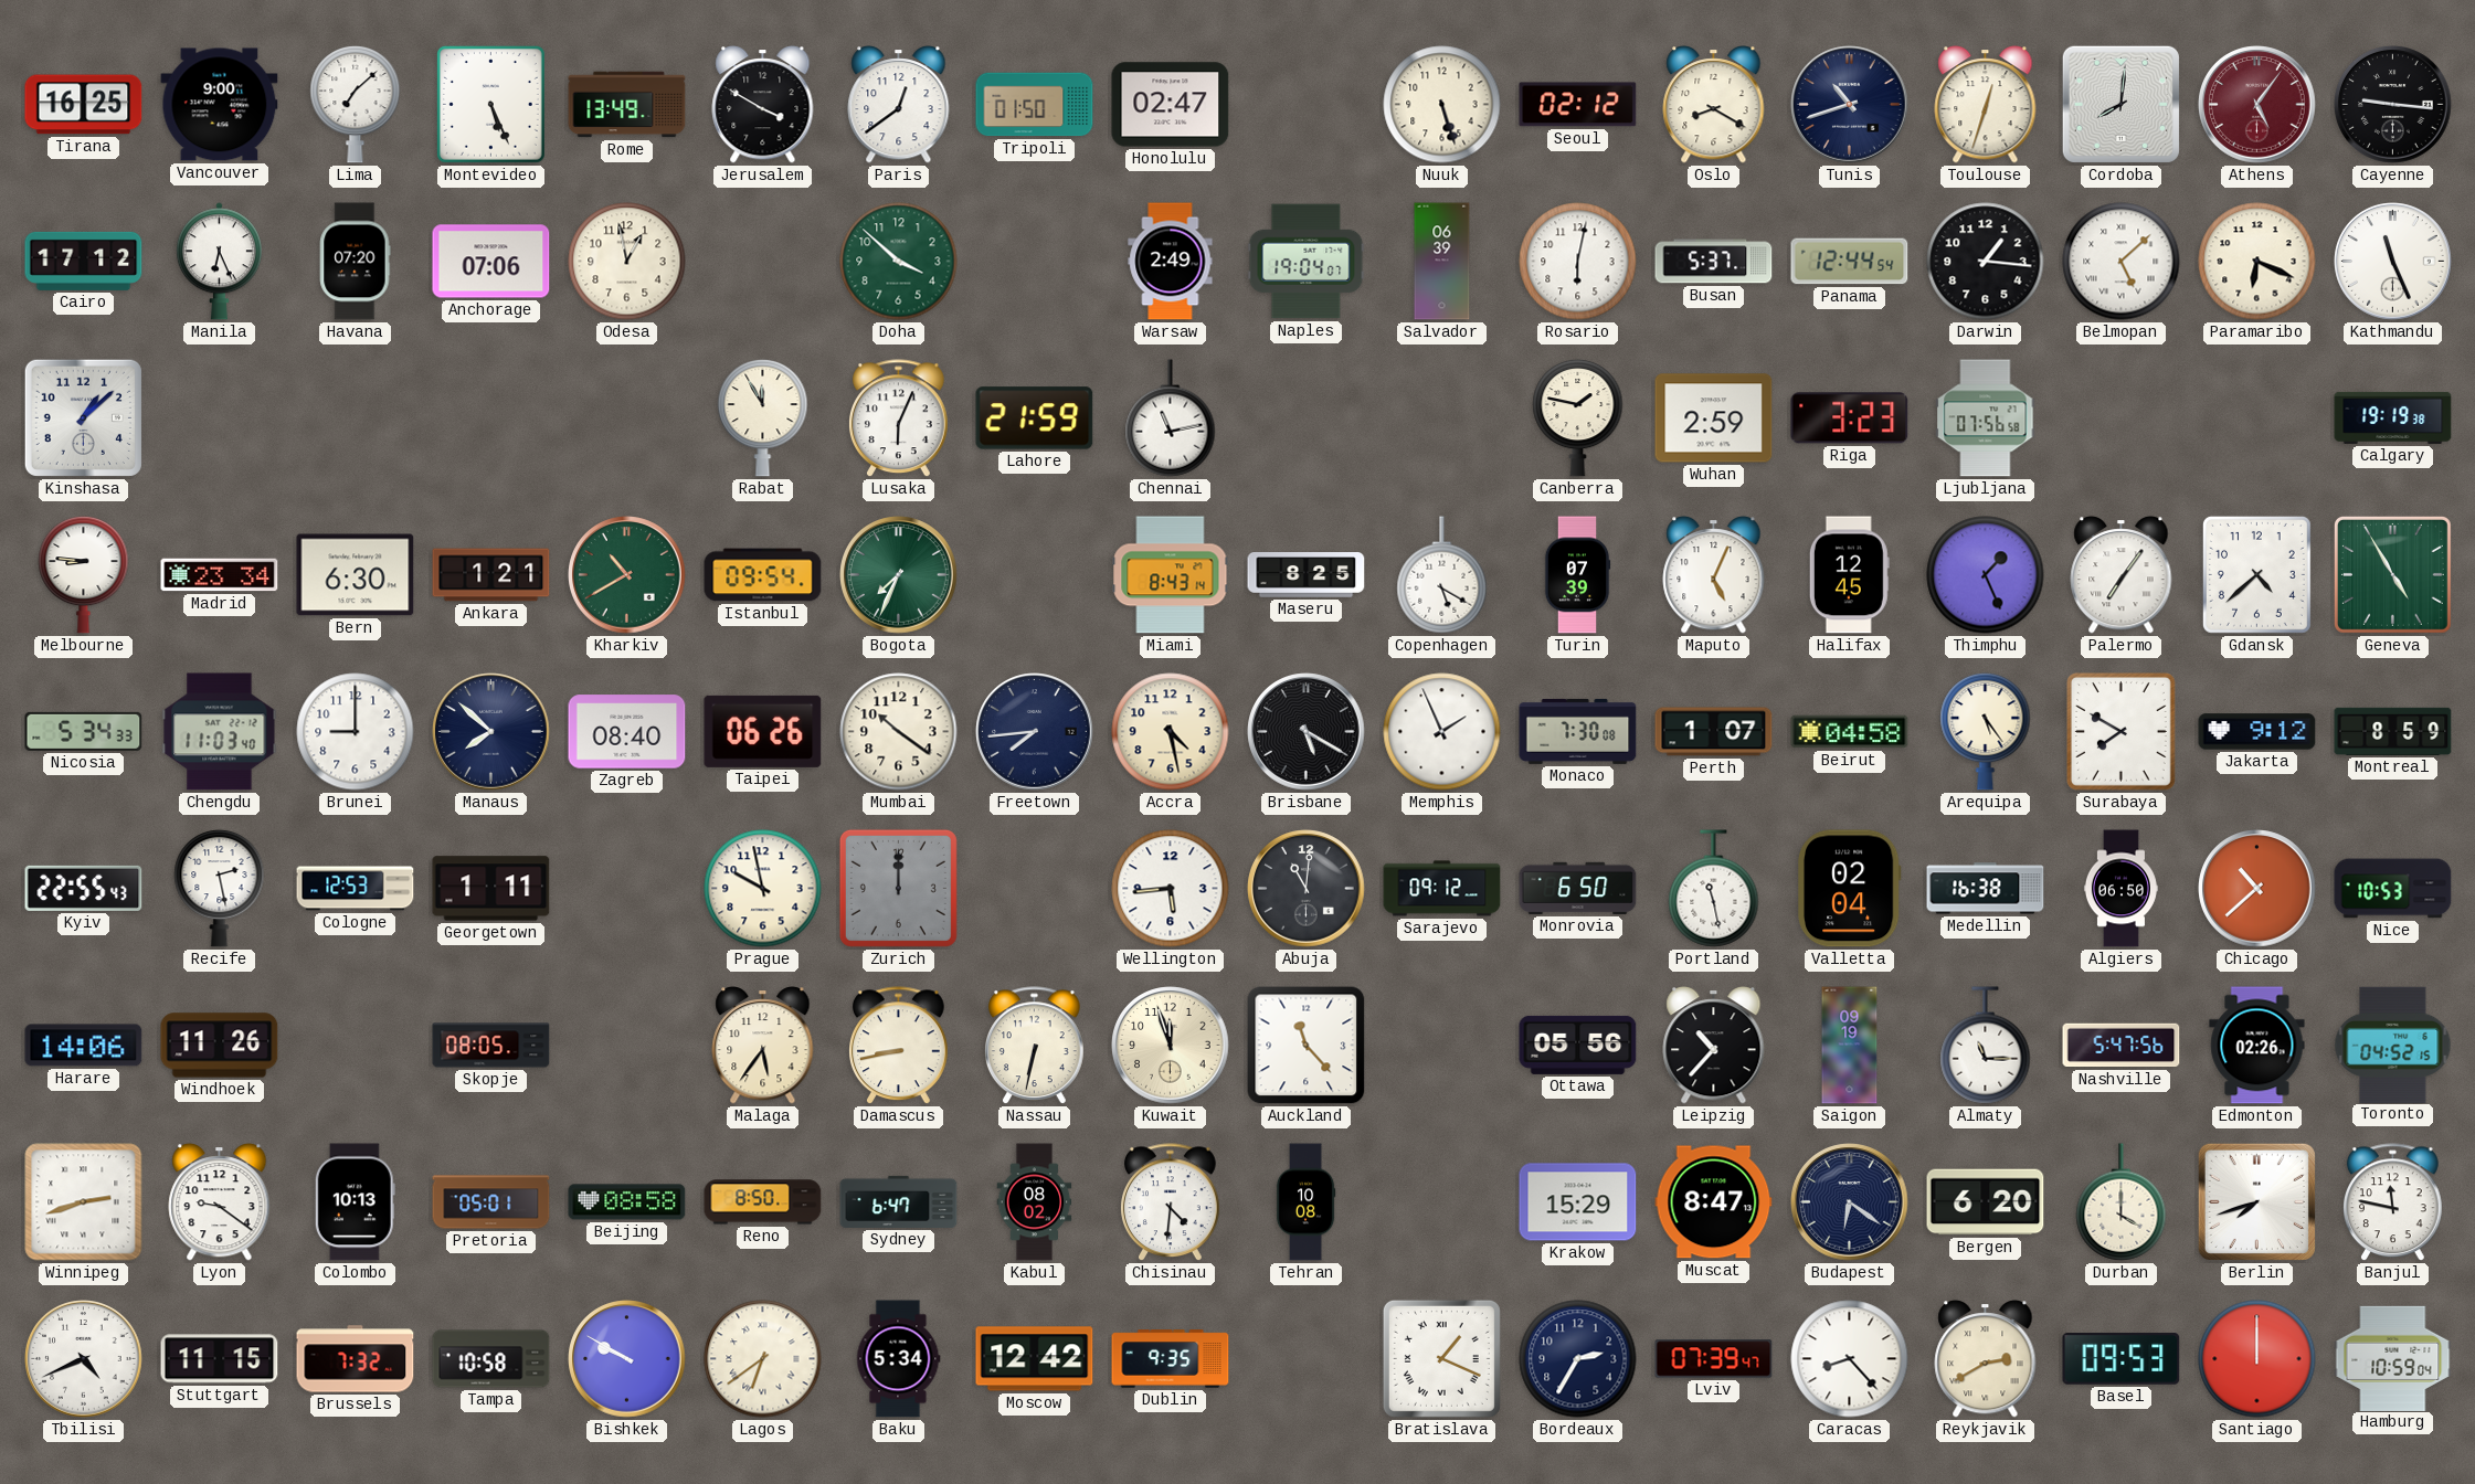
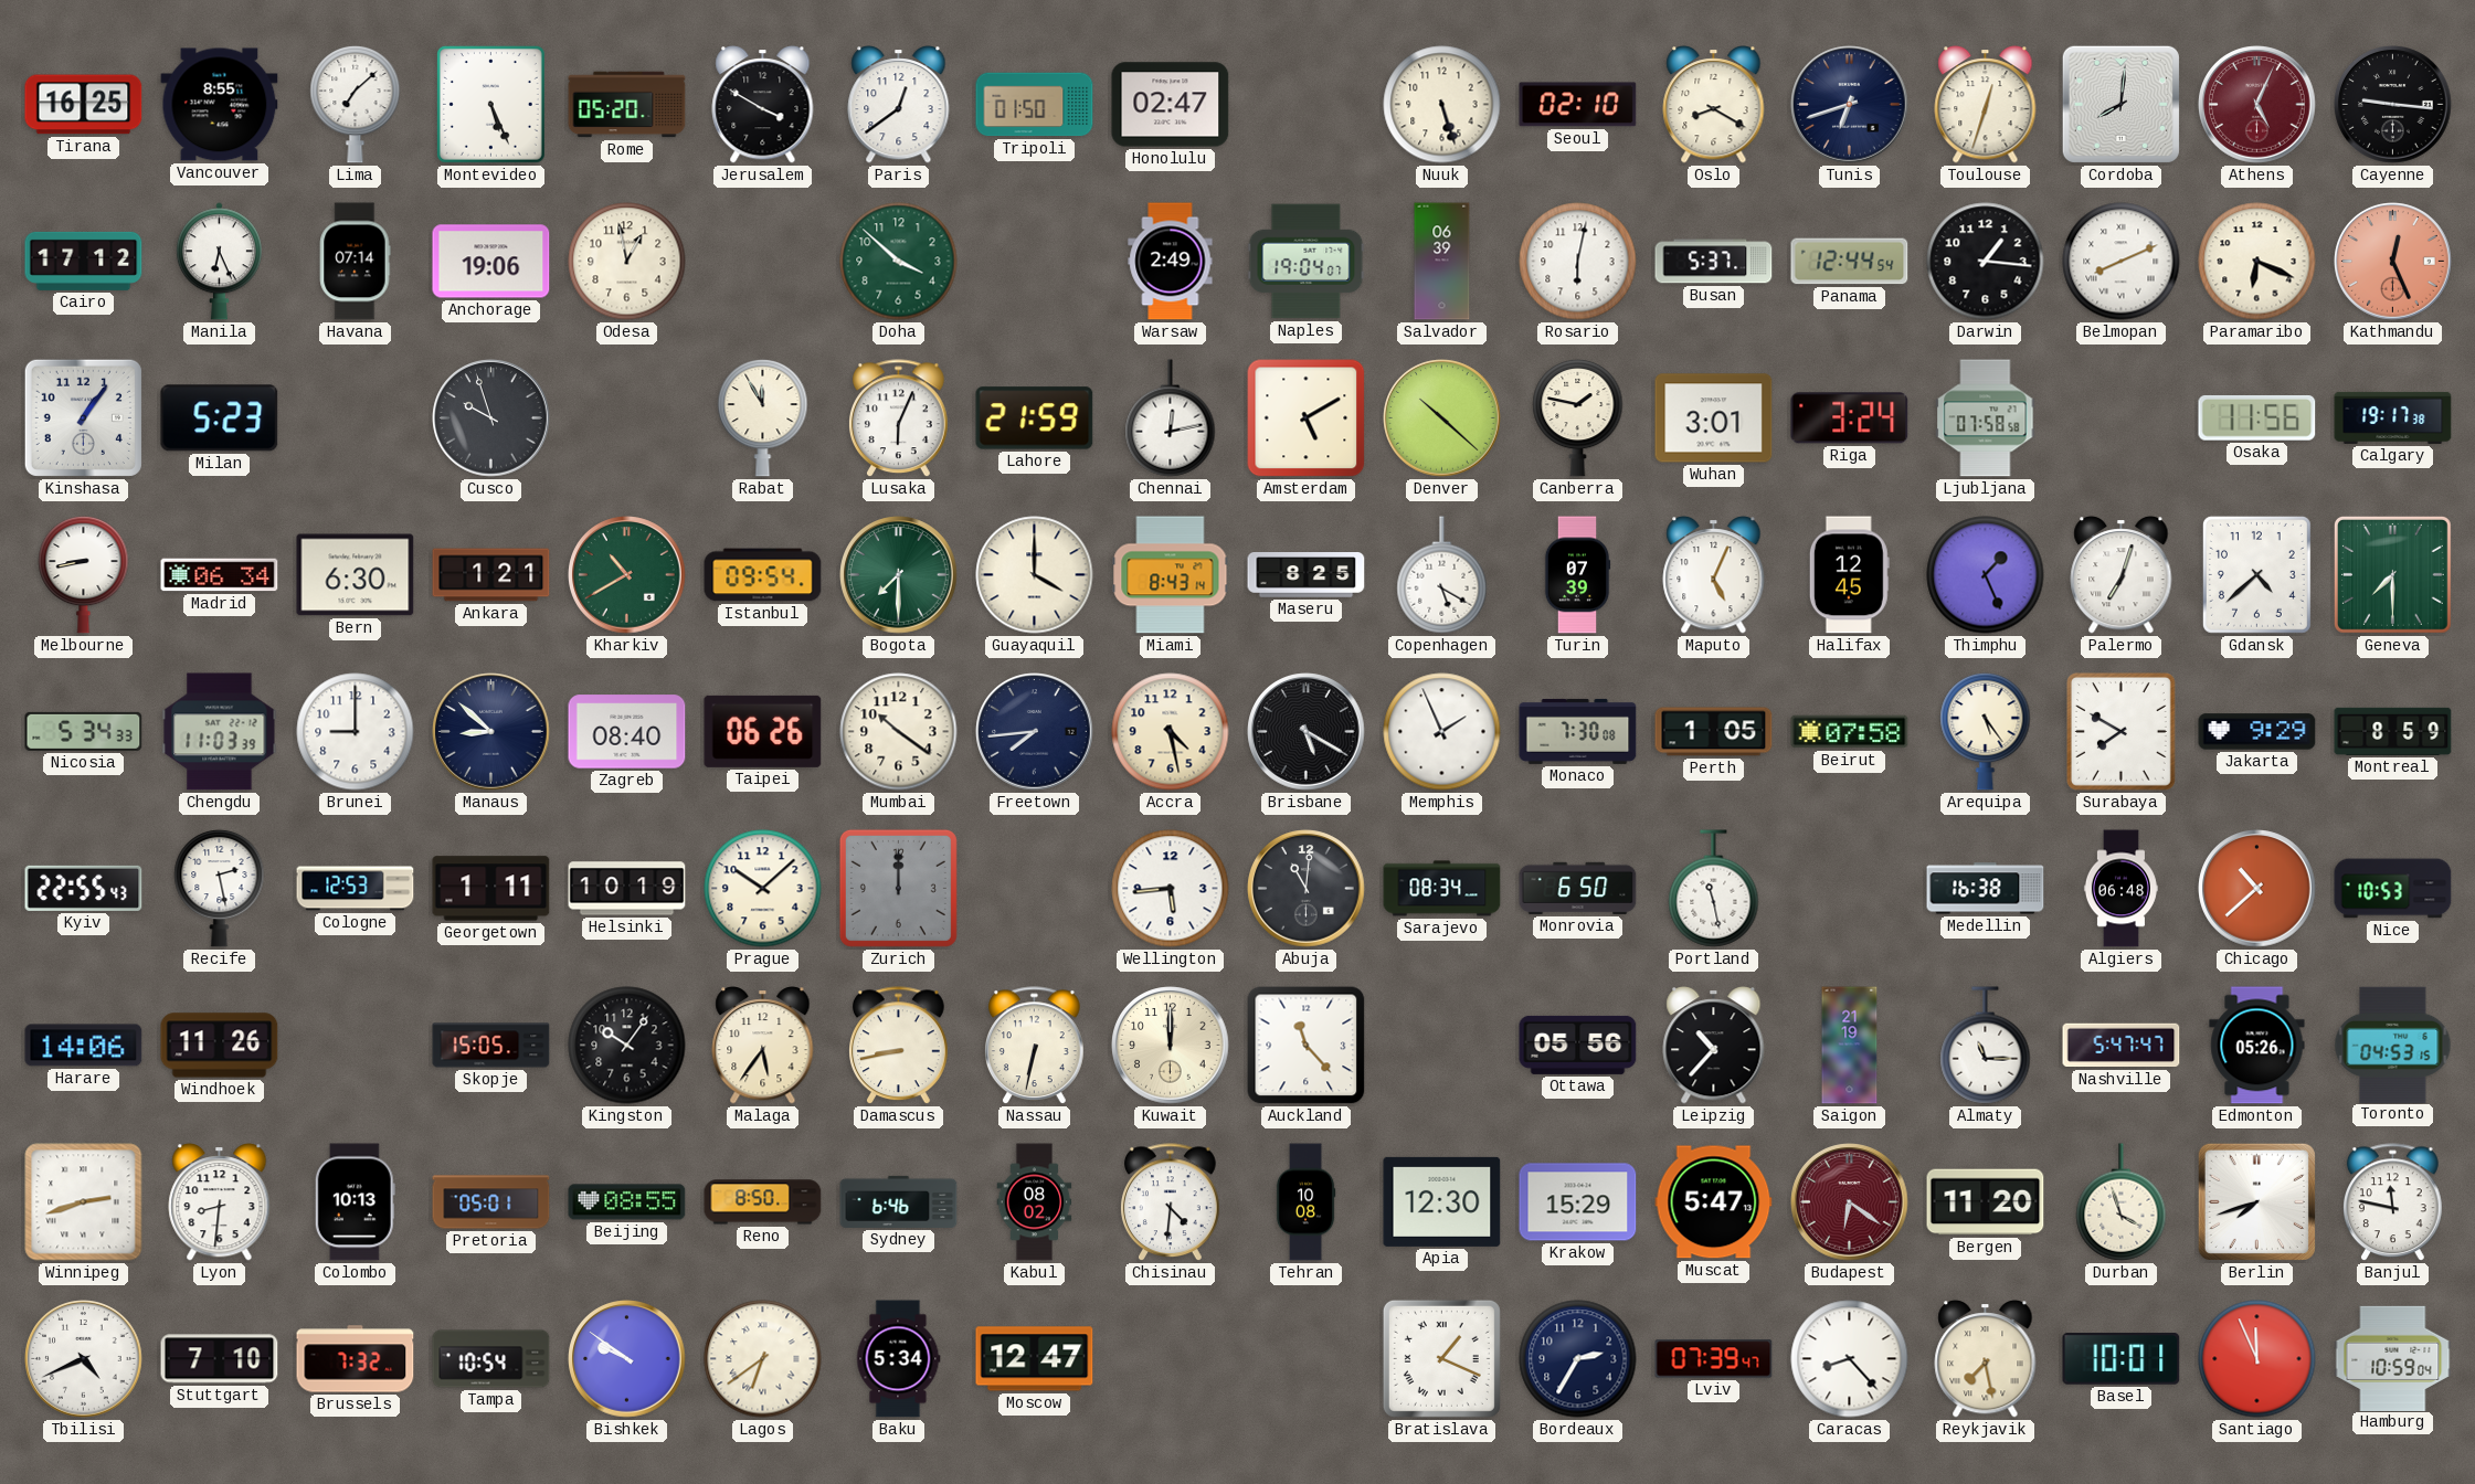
Vancouver: 9:00 -> 8:55 (220, 105)
Rome: 13:49 -> 05:20 (627, 105)
Seoul: 02:12 -> 02:10 (1578, 105)
Tunis: 10:42 -> 6:42 (1850, 105)
Athens: 5:06 -> 5:04 (2257, 105)
Havana: 07:20 -> 07:14 (356, 262)
Anchorage: 07:06 -> 19:06 (491, 262)
Belmopan: 5:08 -> 8:11 (2122, 262)
Kathmandu: 11:26 -> 12:26 (2393, 262)
Kathmandu dial: white -> salmon (2393, 262)
Kinshasa: 1:08 -> 1:06 (83, 417)
Milan: none -> 5:23 (220, 418)
Cusco: none -> 9:57 (491, 418)
Chennai: 11:13 -> 12:13 (1171, 418)
Amsterdam: none -> 5:10 (1307, 418)
Denver: none -> 10:22 (1442, 418)
Wuhan: 2:59 -> 3:01 (1714, 418)
Riga: 3:23 -> 3:24 (1850, 418)
Ljubljana: 07:56 -> 07:58 (1986, 418)
Osaka: none -> 11:56 (2257, 417)
Calgary: 19:19 -> 19:17 (2393, 417)
Melbourne: 8:46 -> 8:43 (84, 574)
Madrid: 23:34 -> 06:34 (220, 575)
Bogota: 7:34 -> 7:30 (899, 575)
Guayaquil: none -> 4:00 (1035, 575)
Palermo: 7:06 -> 7:03 (2122, 575)
Geneva: 4:55 -> 7:30 (2392, 574)
Chengdu: 11:03:40 -> 11:03:39 (220, 732)
Manaus: 7:52 -> 8:52 (491, 732)
Perth: 1:07 -> 1:05 (1714, 732)
Beirut: 04:58 -> 07:58 (1850, 732)
Jakarta: 9:12 -> 9:29 (2257, 732)
Helsinki: none -> 10:19 (627, 889)
Prague: 9:58 -> 10:08 (763, 889)
Sarajevo: 09:12 -> 08:34 (1442, 889)
Valletta: 02:04 -> none (1849, 889)
Algiers: 06:50 -> 06:48 (2120, 889)
Skopje: 08:05 -> 15:05 (491, 1046)
Kingston: none -> 10:06 (627, 1046)
Kuwait: 11:57 -> 12:00 (1171, 1046)
Saigon: 09:19 -> 21:19 (1850, 1046)
Nashville: 5:47:56 -> 5:47:47 (2122, 1046)
Edmonton: 02:26 -> 05:26 (2257, 1046)
Toronto: 04:52 -> 04:53 (2393, 1045)
Lyon: 9:21 -> 8:31 (220, 1202)
Beijing: 08:58 -> 08:55 (627, 1202)
Sydney: 6:47 -> 6:46 (899, 1201)
Apia: none -> 12:30 (1442, 1201)
Muscat: 8:47 -> 5:47 (1714, 1202)
Budapest dial: navy -> burgundy (1850, 1202)
Bergen: 6:20 -> 11:20 (1986, 1202)
Durban: 4:00 -> 3:57 (2122, 1202)
Stuttgart: 11:15 -> 7:10 (220, 1359)
Tampa: 10:58 -> 10:54 (491, 1359)
Bishkek: 9:50 -> 9:51 (627, 1359)
Moscow: 12:42 -> 12:47 (1035, 1359)
Dublin: 9:35 -> none (1171, 1359)
Reykjavik: 2:40 -> 7:28 (1986, 1359)
Basel: 09:53 -> 10:01 (2122, 1359)
Santiago: 12:00 -> 11:56 (2257, 1359)
